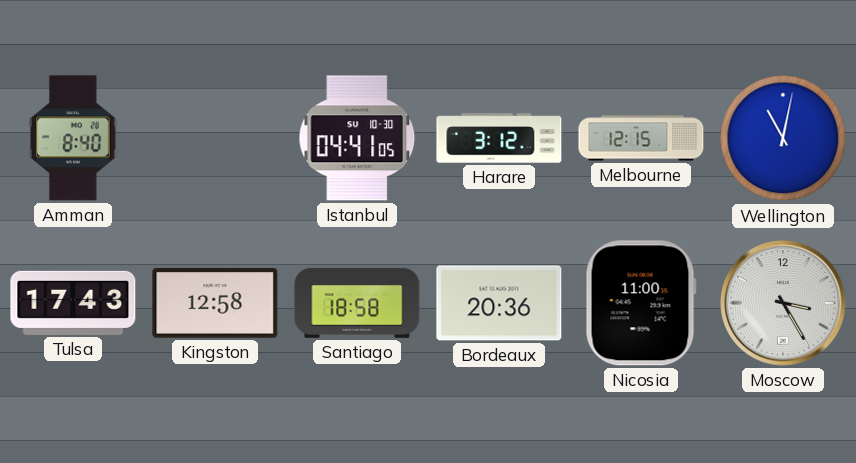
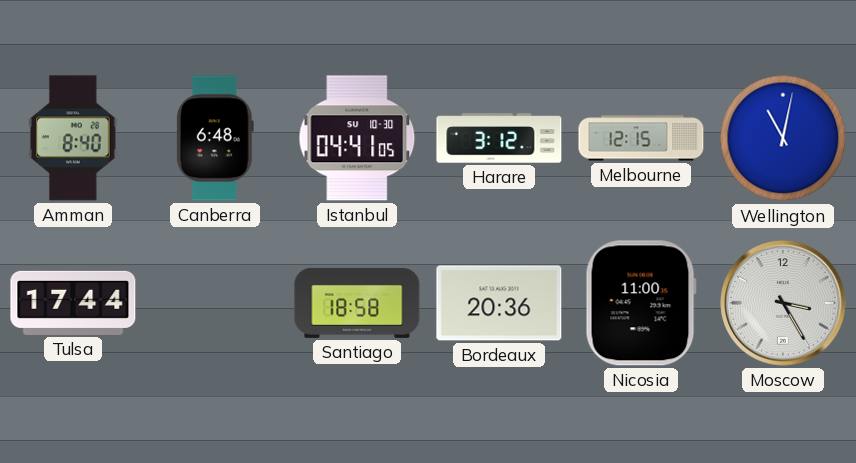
Canberra: none -> 6:48 (215, 138)
Tulsa: 17:43 -> 17:44 (73, 303)
Kingston: 12:58 -> none (215, 304)
